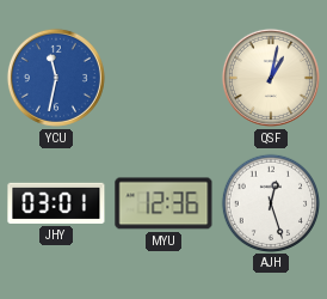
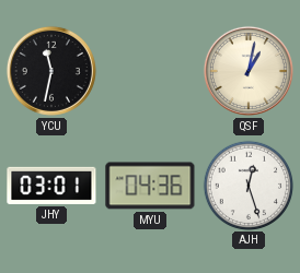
YCU dial: blue -> black (51, 71)
MYU: 12:36 -> 04:36 (150, 186)
